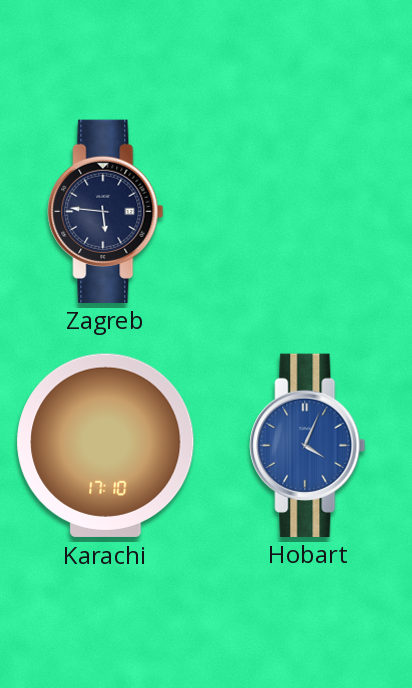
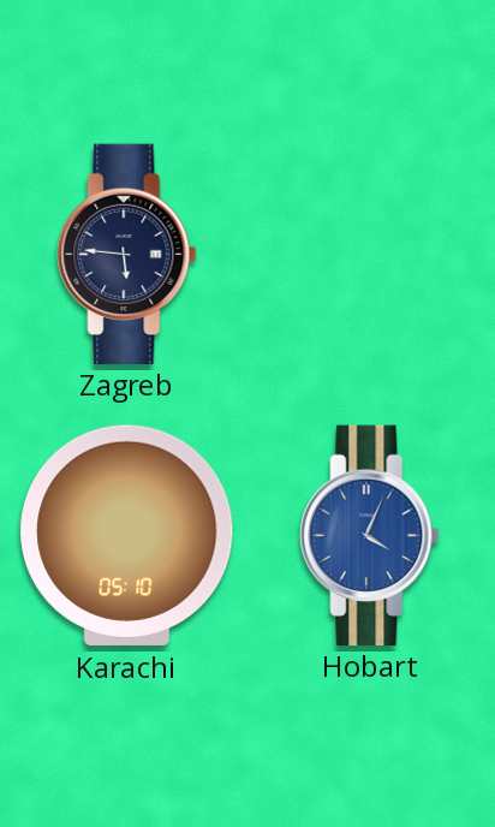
Karachi: 17:10 -> 05:10 (127, 535)
